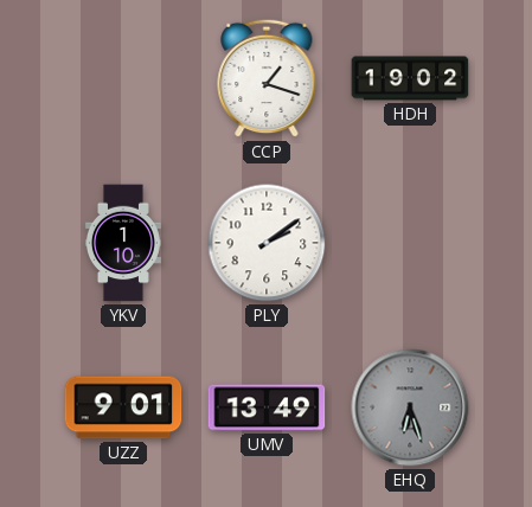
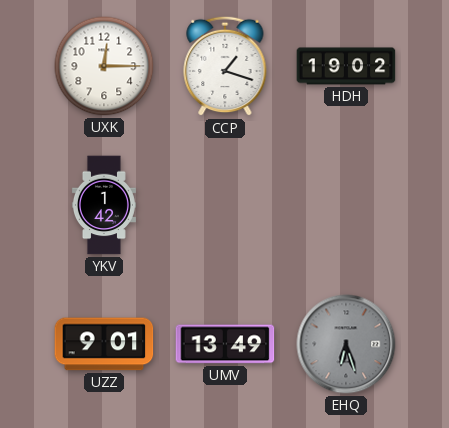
UXK: none -> 12:15 (104, 66)
YKV: 1:10 -> 1:42 (104, 205)
PLY: 2:09 -> none (267, 243)
